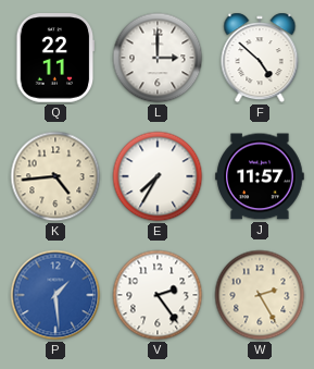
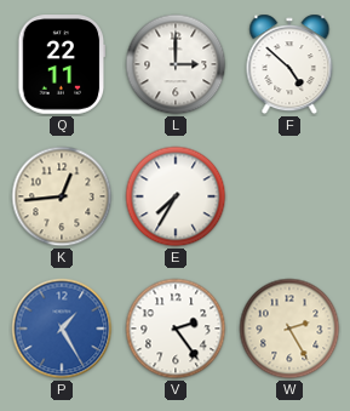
K: 4:44 -> 12:44 (62, 196)
J: 11:57 -> none (260, 176)
P: 1:29 -> 1:25 (62, 329)
